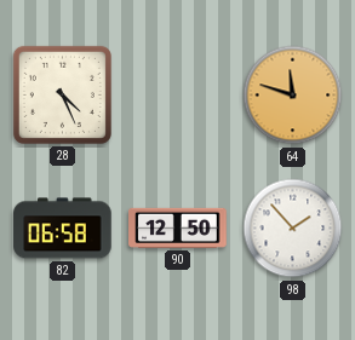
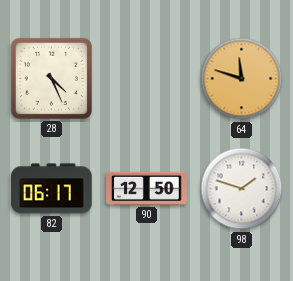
82: 06:58 -> 06:17 (52, 189)
98: 1:53 -> 1:48 (242, 189)
